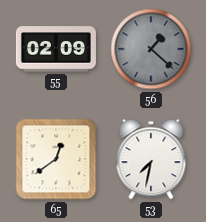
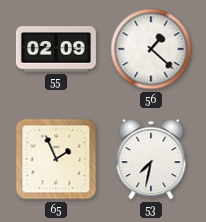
56 dial: grey -> white (151, 49)
65: 12:39 -> 1:56 (56, 159)
